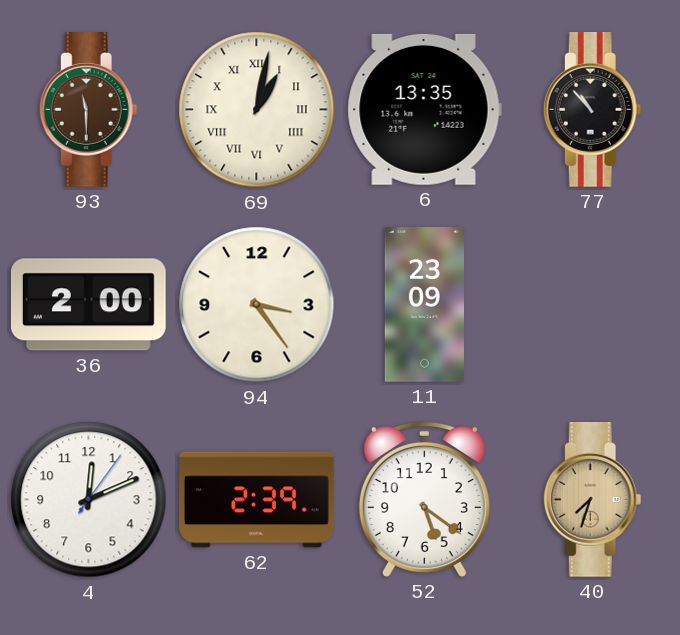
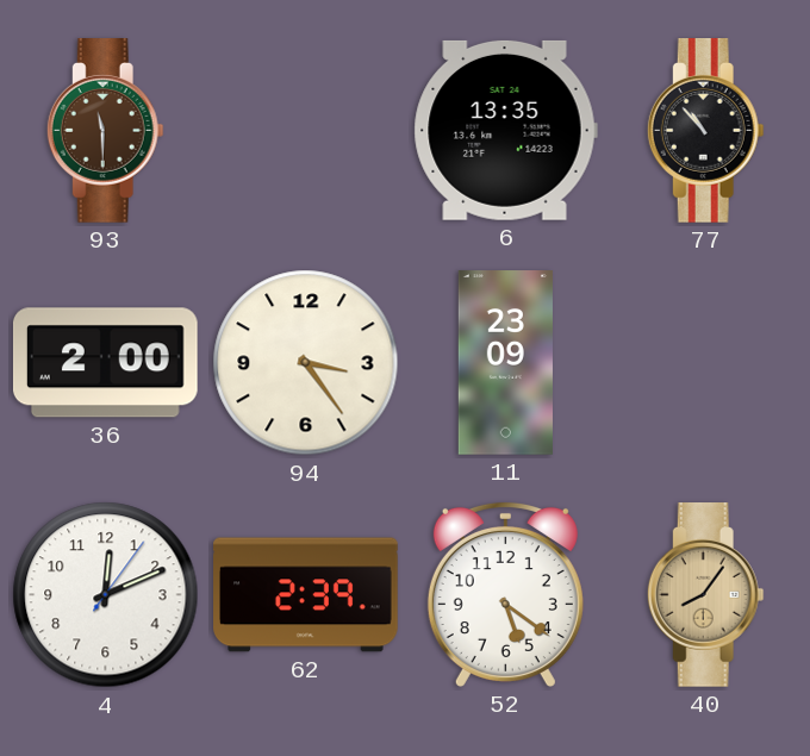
69: 1:02 -> none (257, 110)
40: 7:33 -> 8:06 (705, 595)
